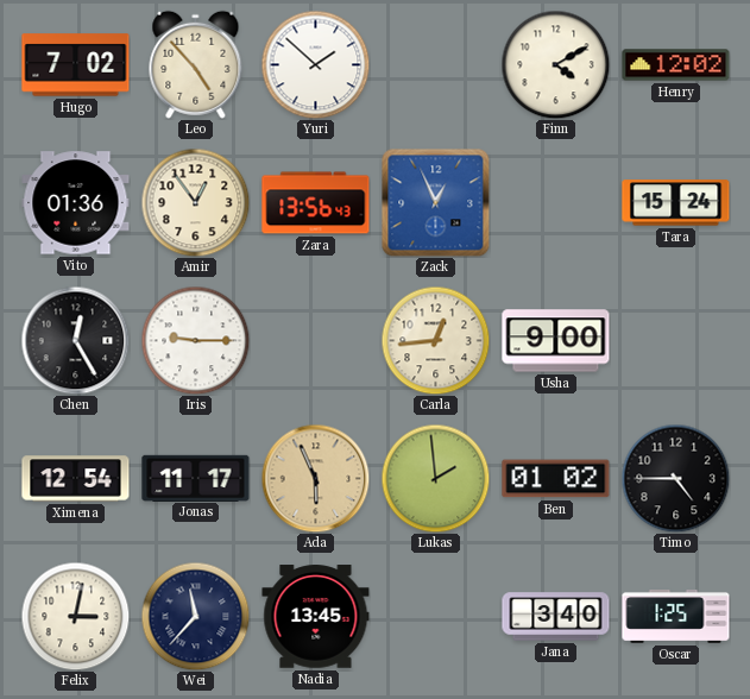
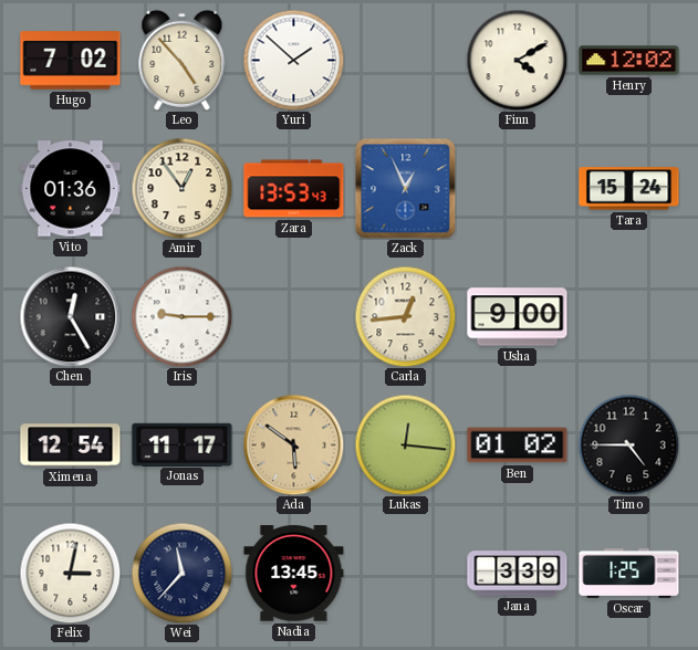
Zara: 13:56 -> 13:53 (294, 189)
Ada: 5:56 -> 5:51 (293, 444)
Lukas: 1:59 -> 12:16 (405, 444)
Jana: 3:40 -> 3:39 (518, 574)
